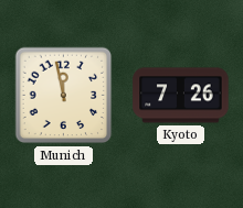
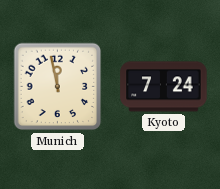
Kyoto: 7:26 -> 7:24 (164, 87)
